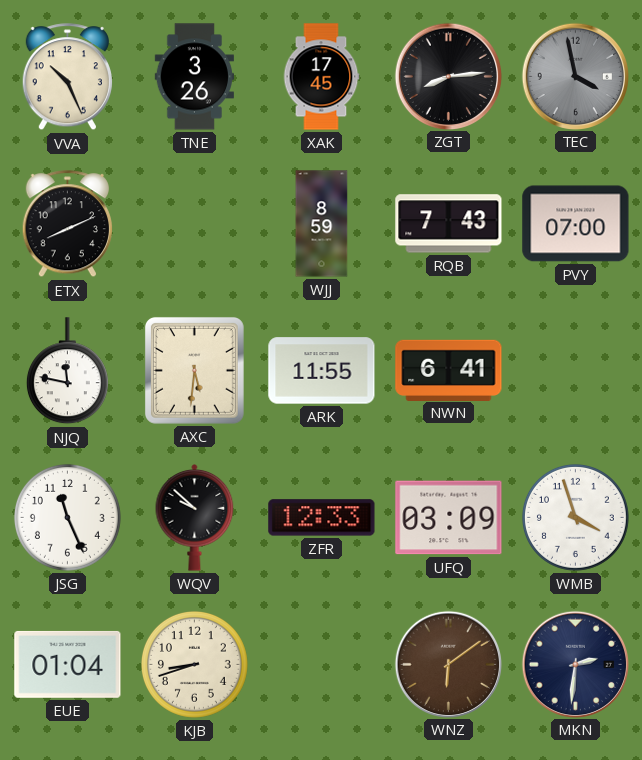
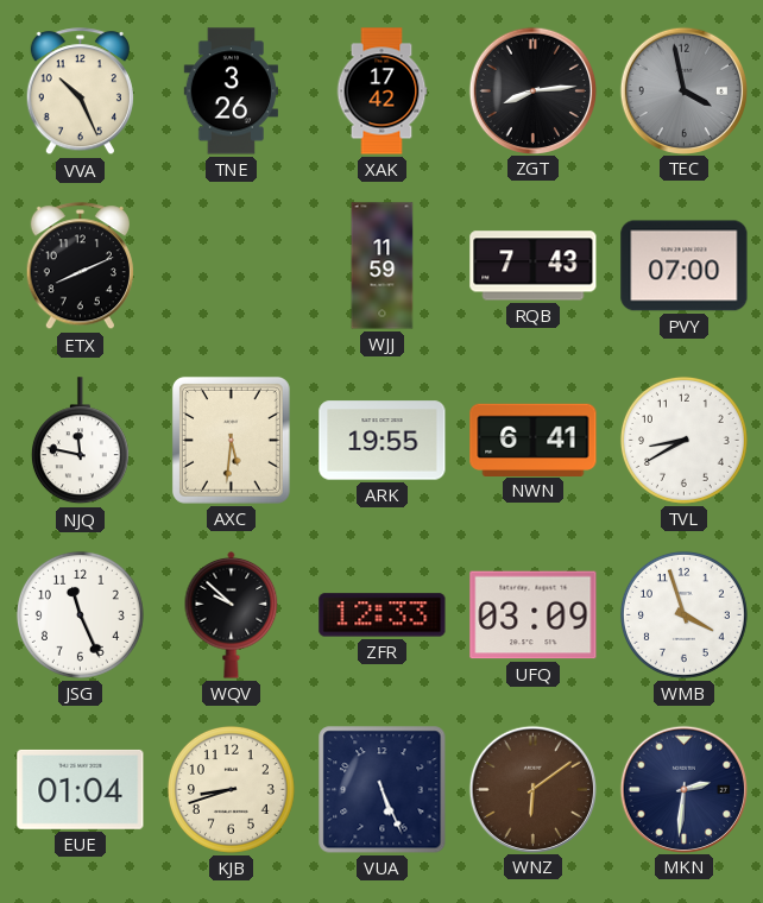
XAK: 17:45 -> 17:42 (381, 91)
WJJ: 8:59 -> 11:59 (383, 266)
ARK: 11:55 -> 19:55 (383, 441)
TVL: none -> 8:40 (683, 440)
VUA: none -> 5:26 (383, 790)
